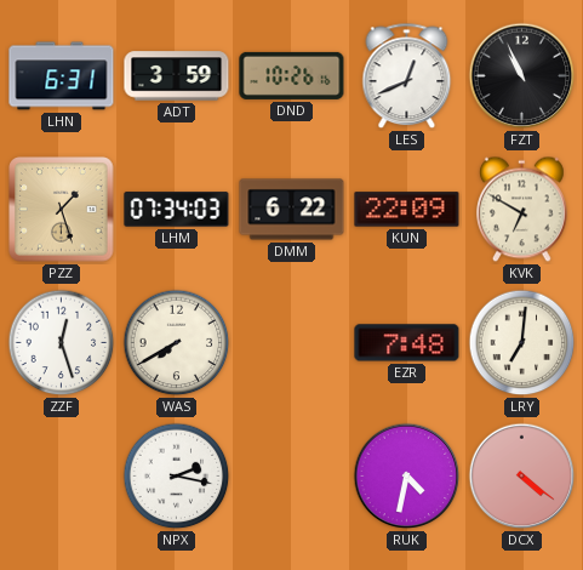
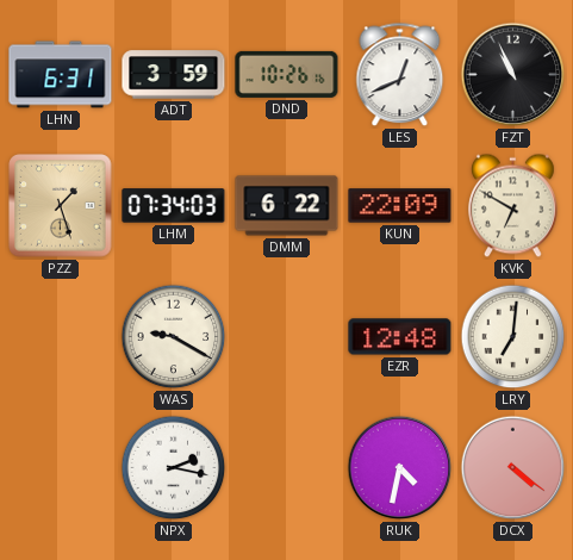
ZZF: 12:27 -> none (62, 343)
WAS: 7:40 -> 9:20 (174, 337)
EZR: 7:48 -> 12:48 (400, 337)
